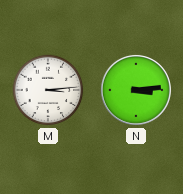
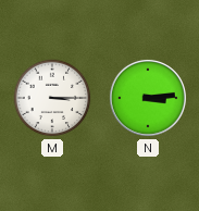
M: 3:14 -> 3:15 (52, 98)
